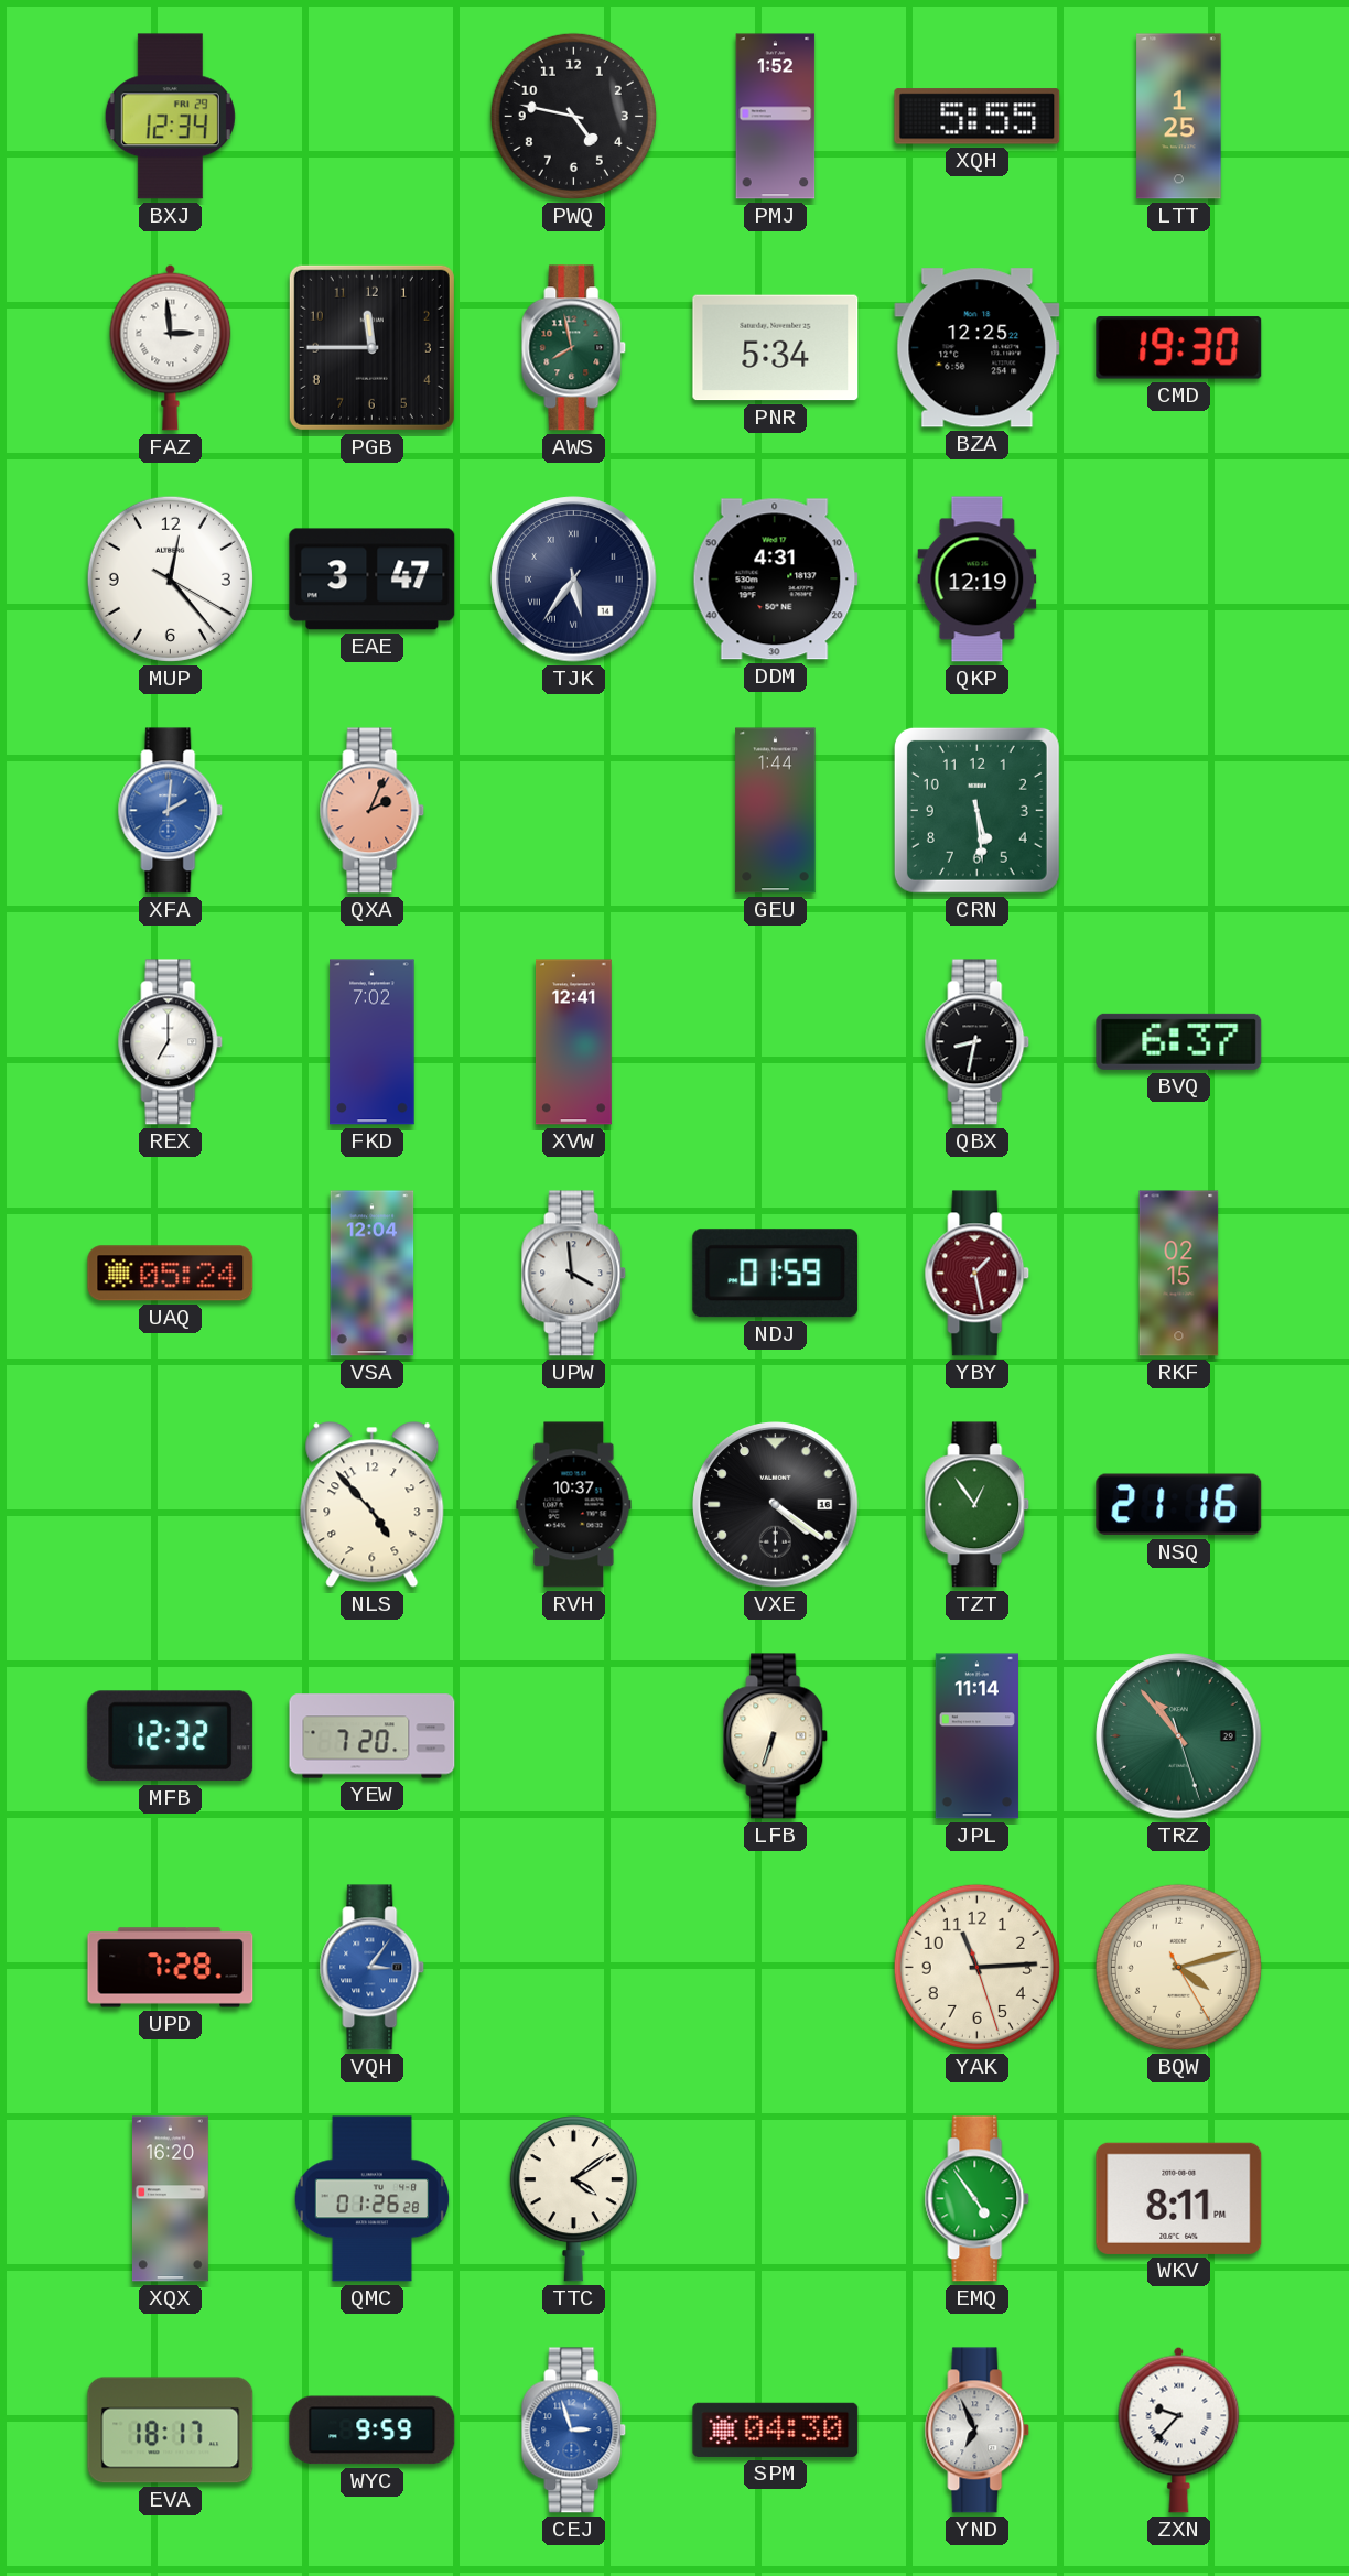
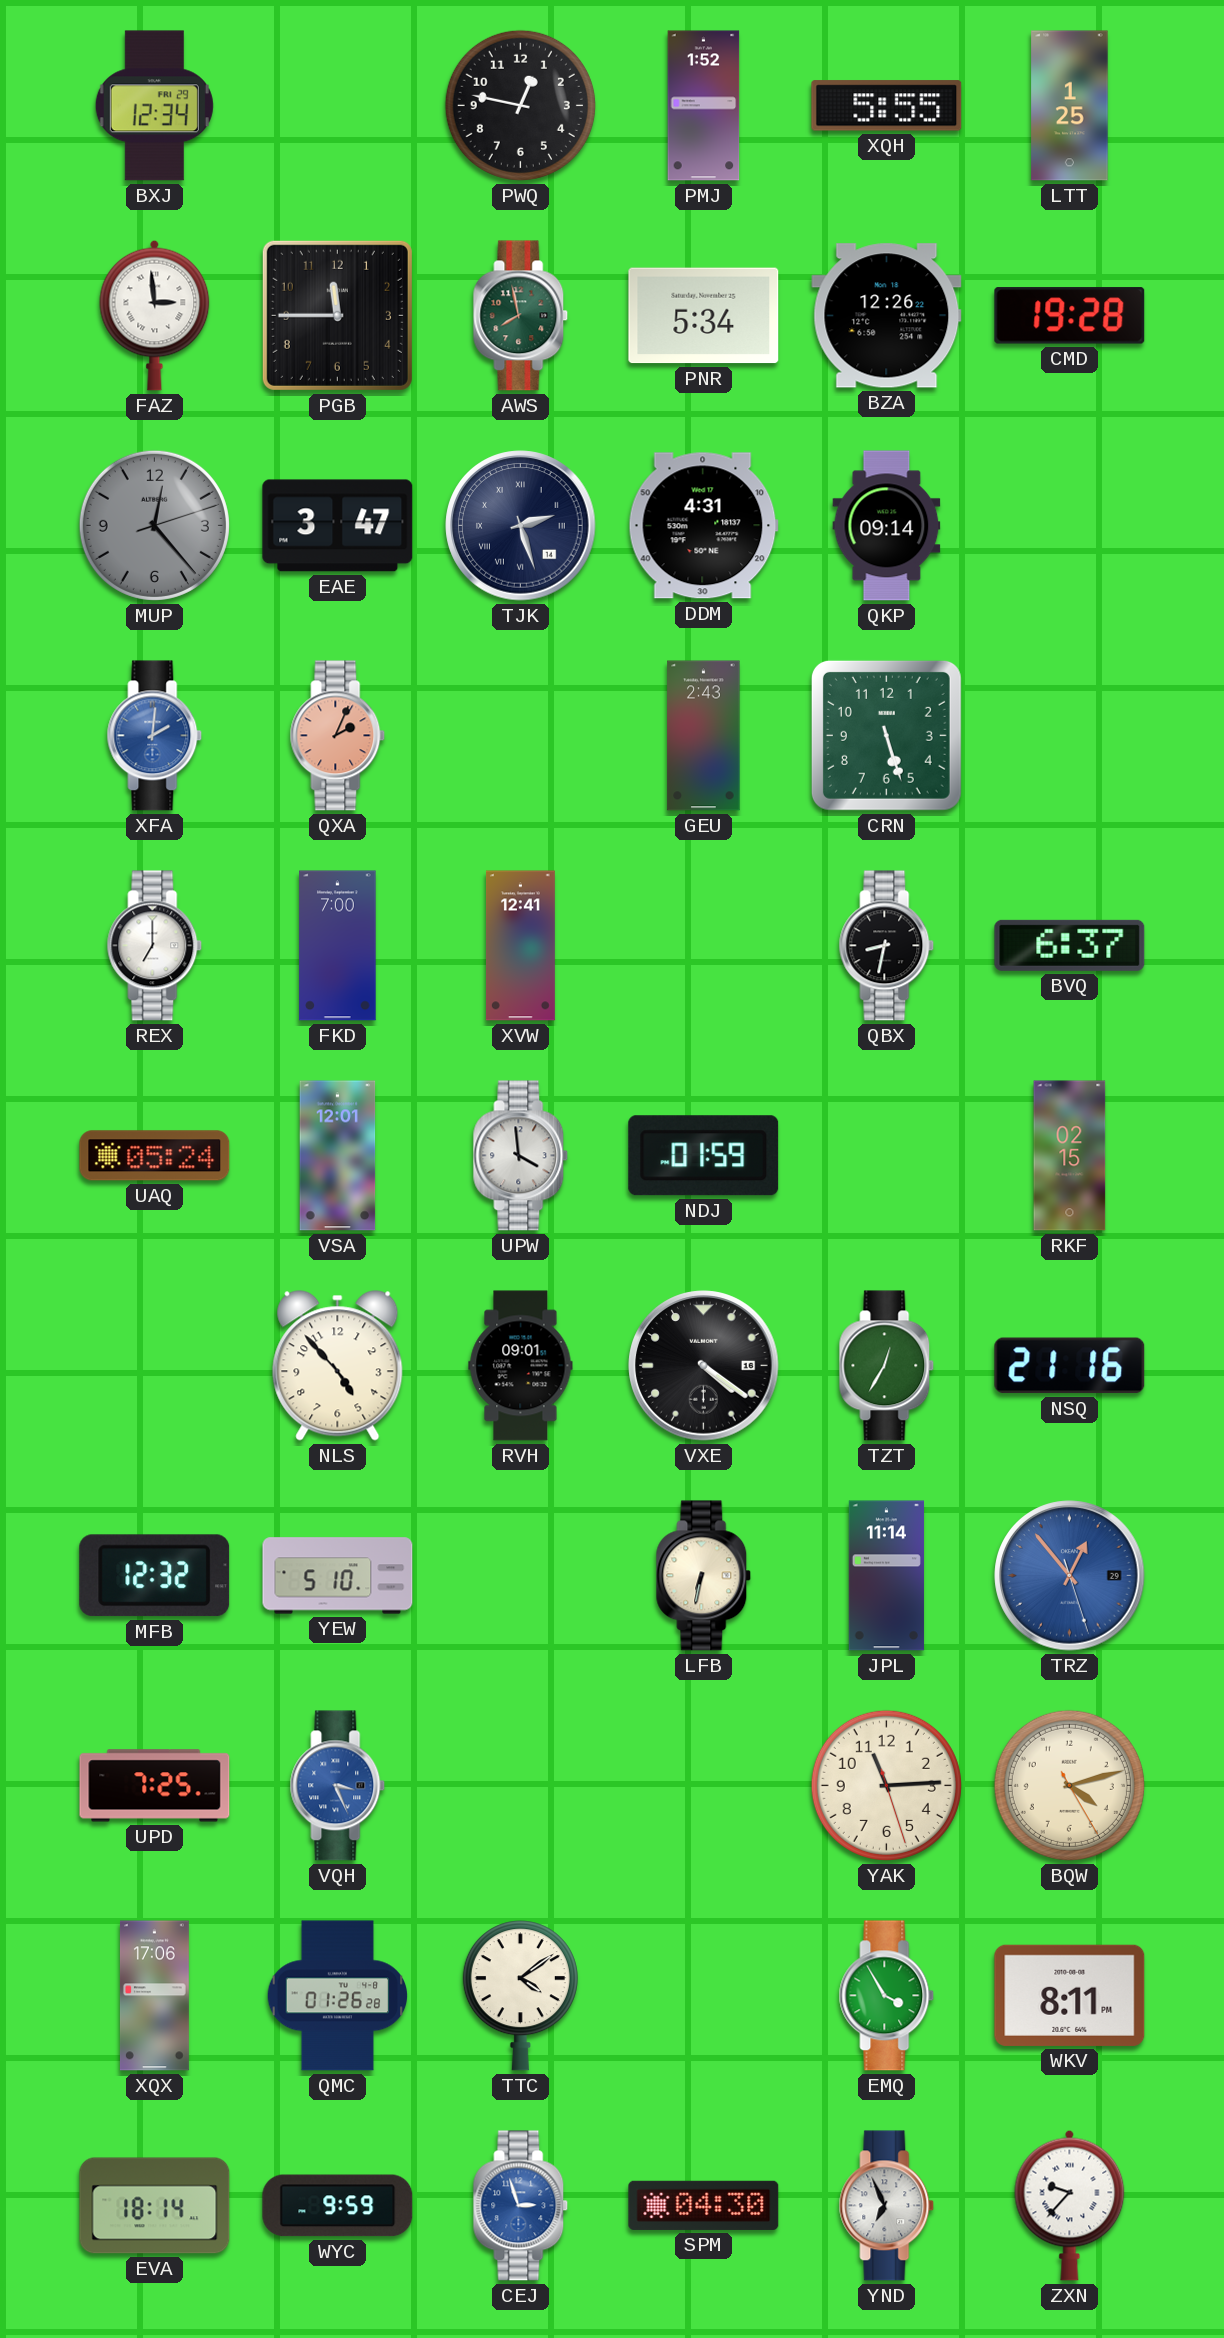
PWQ: 4:47 -> 12:47 (520, 105)
BZA: 12:25 -> 12:26 (887, 316)
CMD: 19:30 -> 19:28 (1070, 316)
MUP: 12:23:20 -> 12:23:12 (154, 525)
MUP dial: white -> grey (154, 525)
TJK: 5:36 -> 2:27 (521, 526)
QKP: 12:19 -> 09:14 (887, 526)
GEU: 1:44 -> 2:43 (704, 736)
CRN: 5:29 -> 5:27 (886, 735)
FKD: 7:02 -> 7:00 (338, 946)
VSA: 12:04 -> 12:01 (338, 1156)
YBY: 1:28 -> none (978, 1274)
RVH: 10:37 -> 09:01 (521, 1366)
TZT: 12:54 -> 12:35 (887, 1366)
YEW: 7:20 -> 5:10 (338, 1576)
LFB: 6:33 -> 6:32 (704, 1576)
TRZ: 10:53 -> 12:53 (1070, 1576)
TRZ dial: green -> blue (1070, 1576)
UPD: 7:28 -> 7:25 (155, 1786)
VQH: 3:06 -> 3:26 (338, 1786)
XQX: 16:20 -> 17:06 (154, 1996)
EMQ: 4:54 -> 3:55 (887, 1996)
EVA: 18:17 -> 18:14 (155, 2206)
